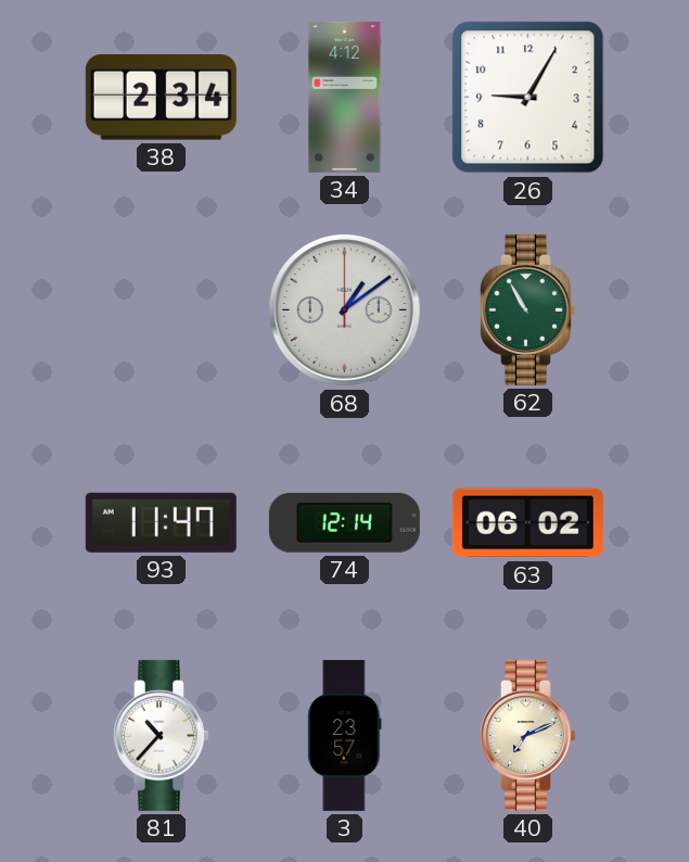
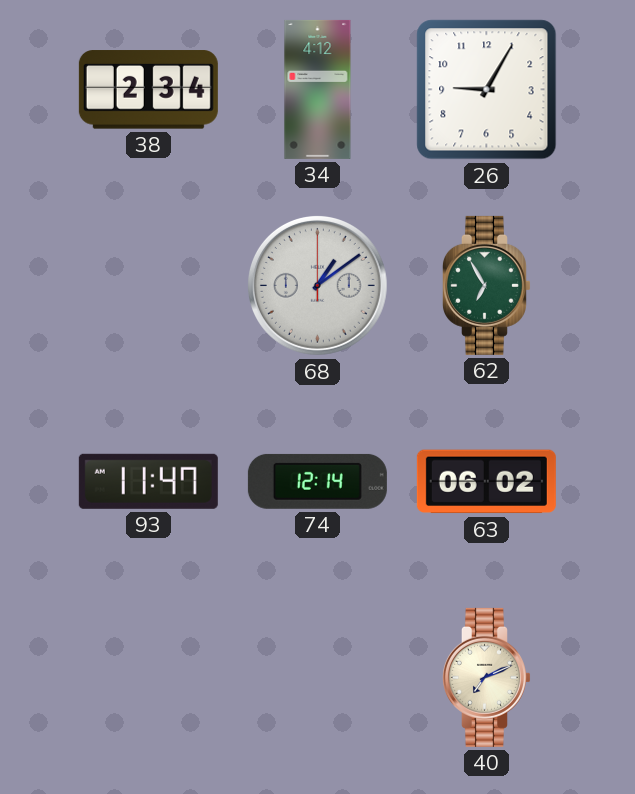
62: 10:55 -> 6:55 (486, 285)
81: 10:37 -> none (161, 735)
3: 23:57 -> none (345, 735)
